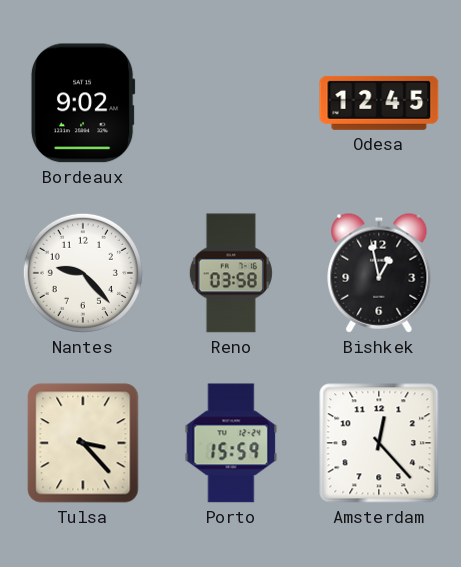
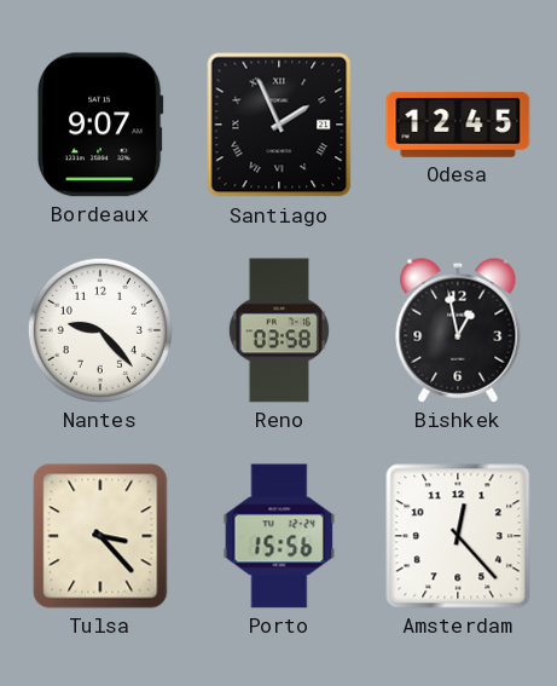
Bordeaux: 9:02 -> 9:07 (100, 125)
Santiago: none -> 1:56 (279, 125)
Porto: 15:59 -> 15:56 (279, 536)
